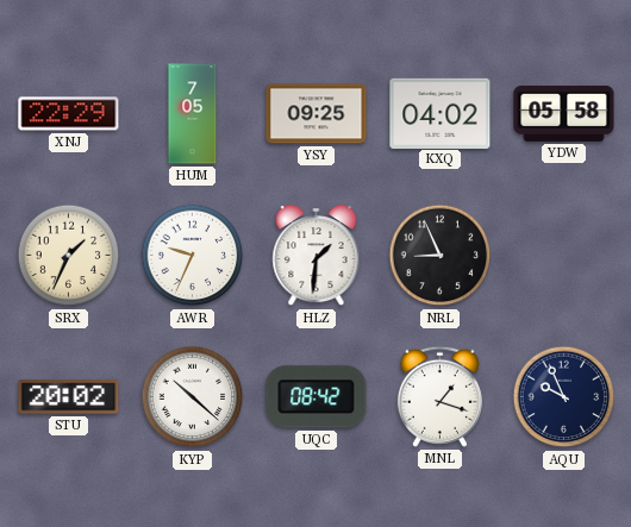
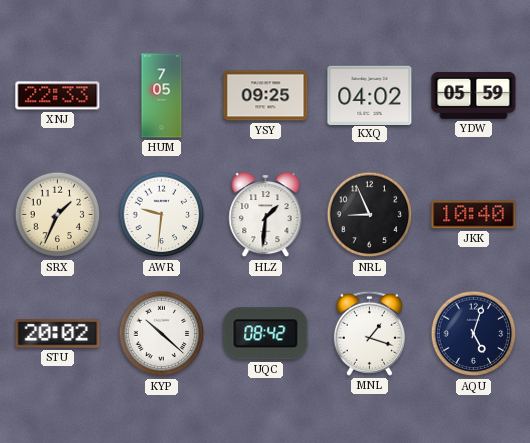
XNJ: 22:29 -> 22:33 (58, 96)
YDW: 05:58 -> 05:59 (474, 95)
AWR: 9:34 -> 9:31 (162, 215)
JKK: none -> 10:40 (474, 215)
AQU: 9:56 -> 5:03 (474, 334)
